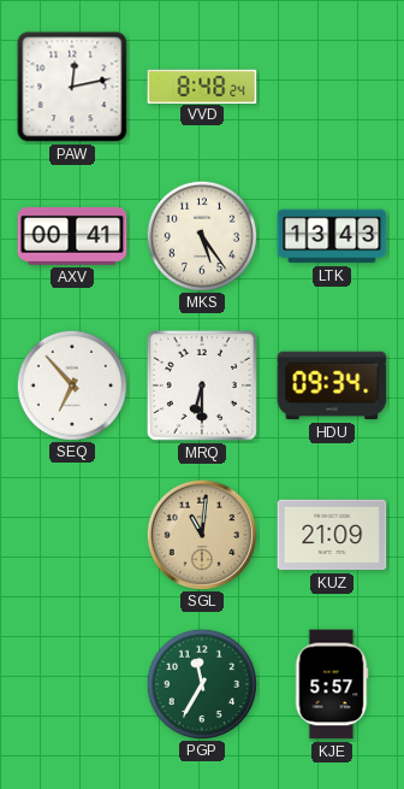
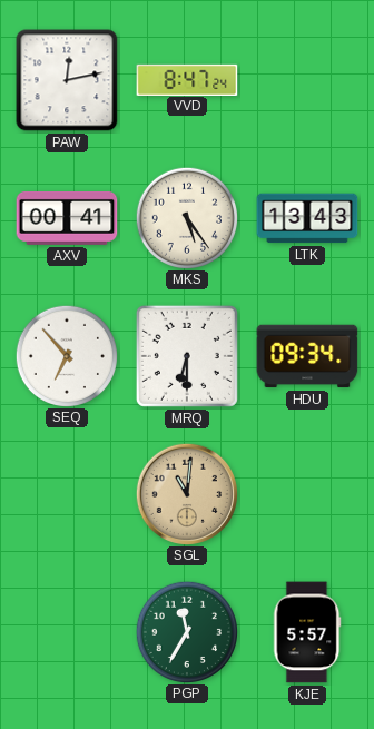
VVD: 8:48 -> 8:47 (187, 79)
KUZ: 21:09 -> none (332, 535)
